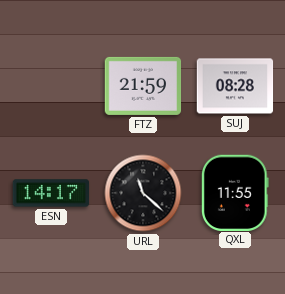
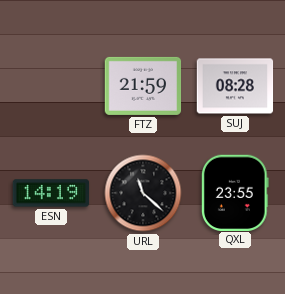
ESN: 14:17 -> 14:19 (51, 193)
QXL: 11:55 -> 23:55 (235, 192)
